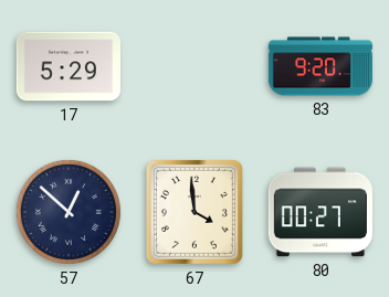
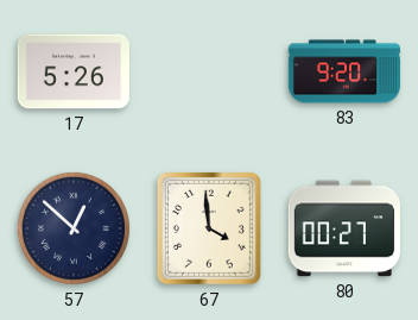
17: 5:29 -> 5:26 (74, 71)
